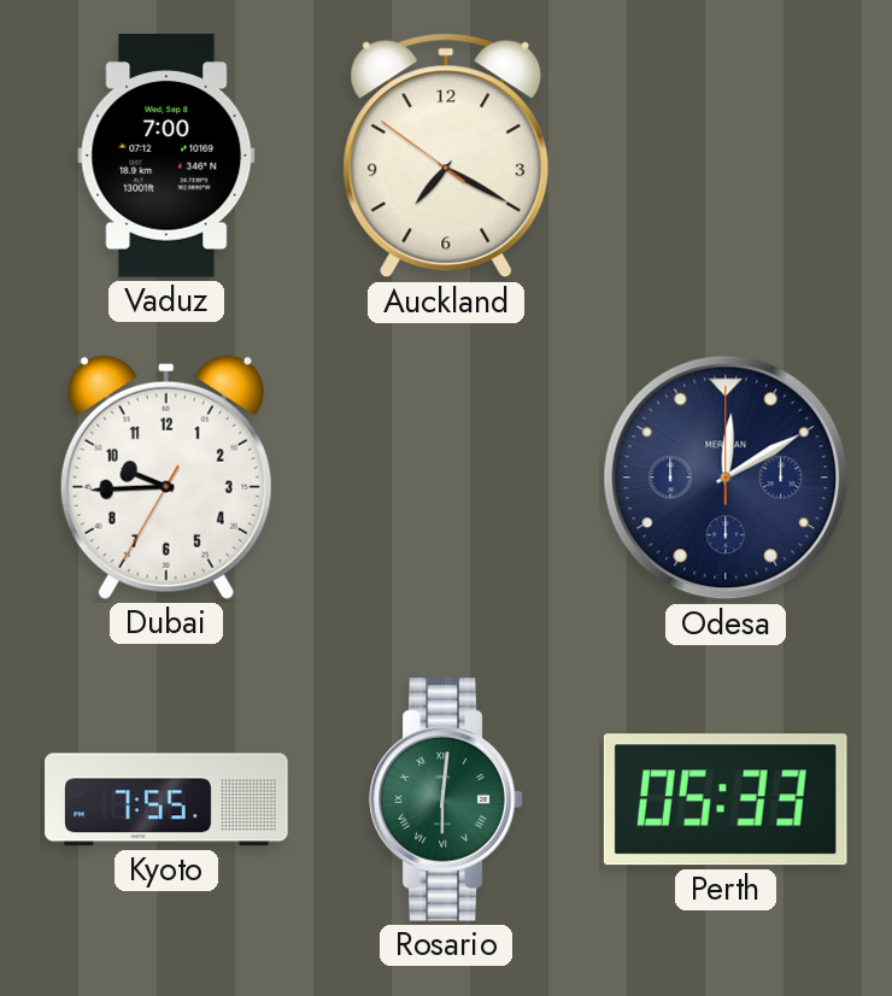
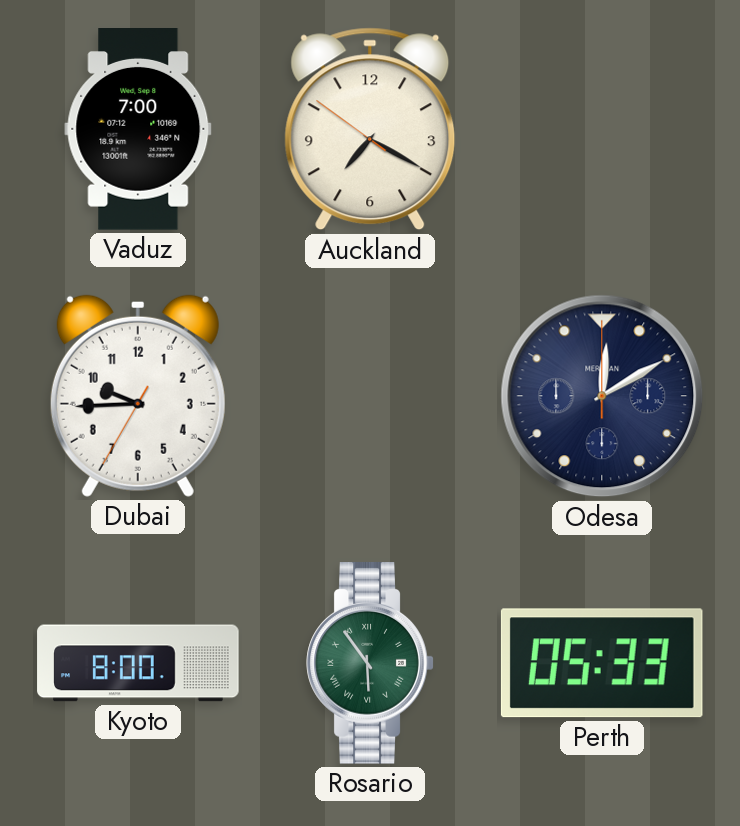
Kyoto: 7:55 -> 8:00 (138, 663)
Rosario: 6:01 -> 5:54 (370, 664)
